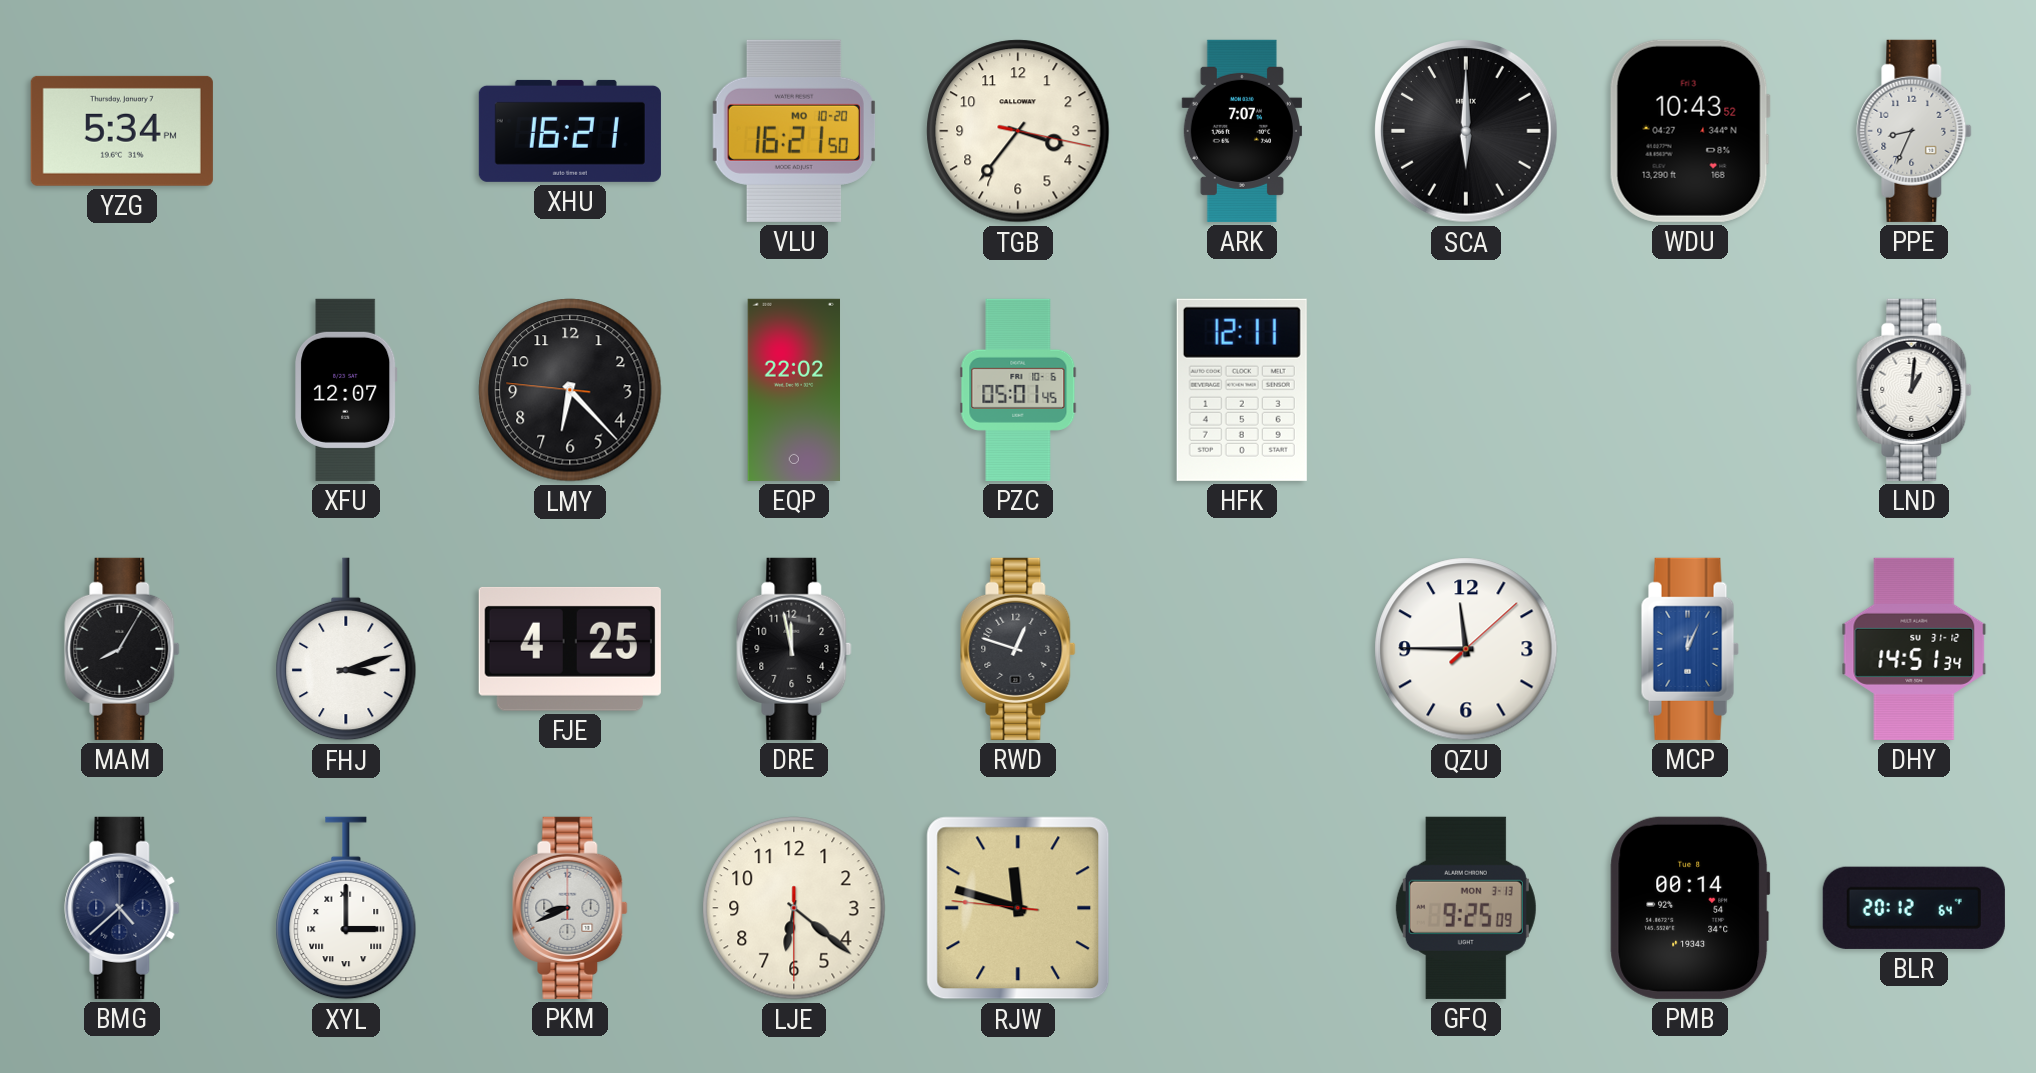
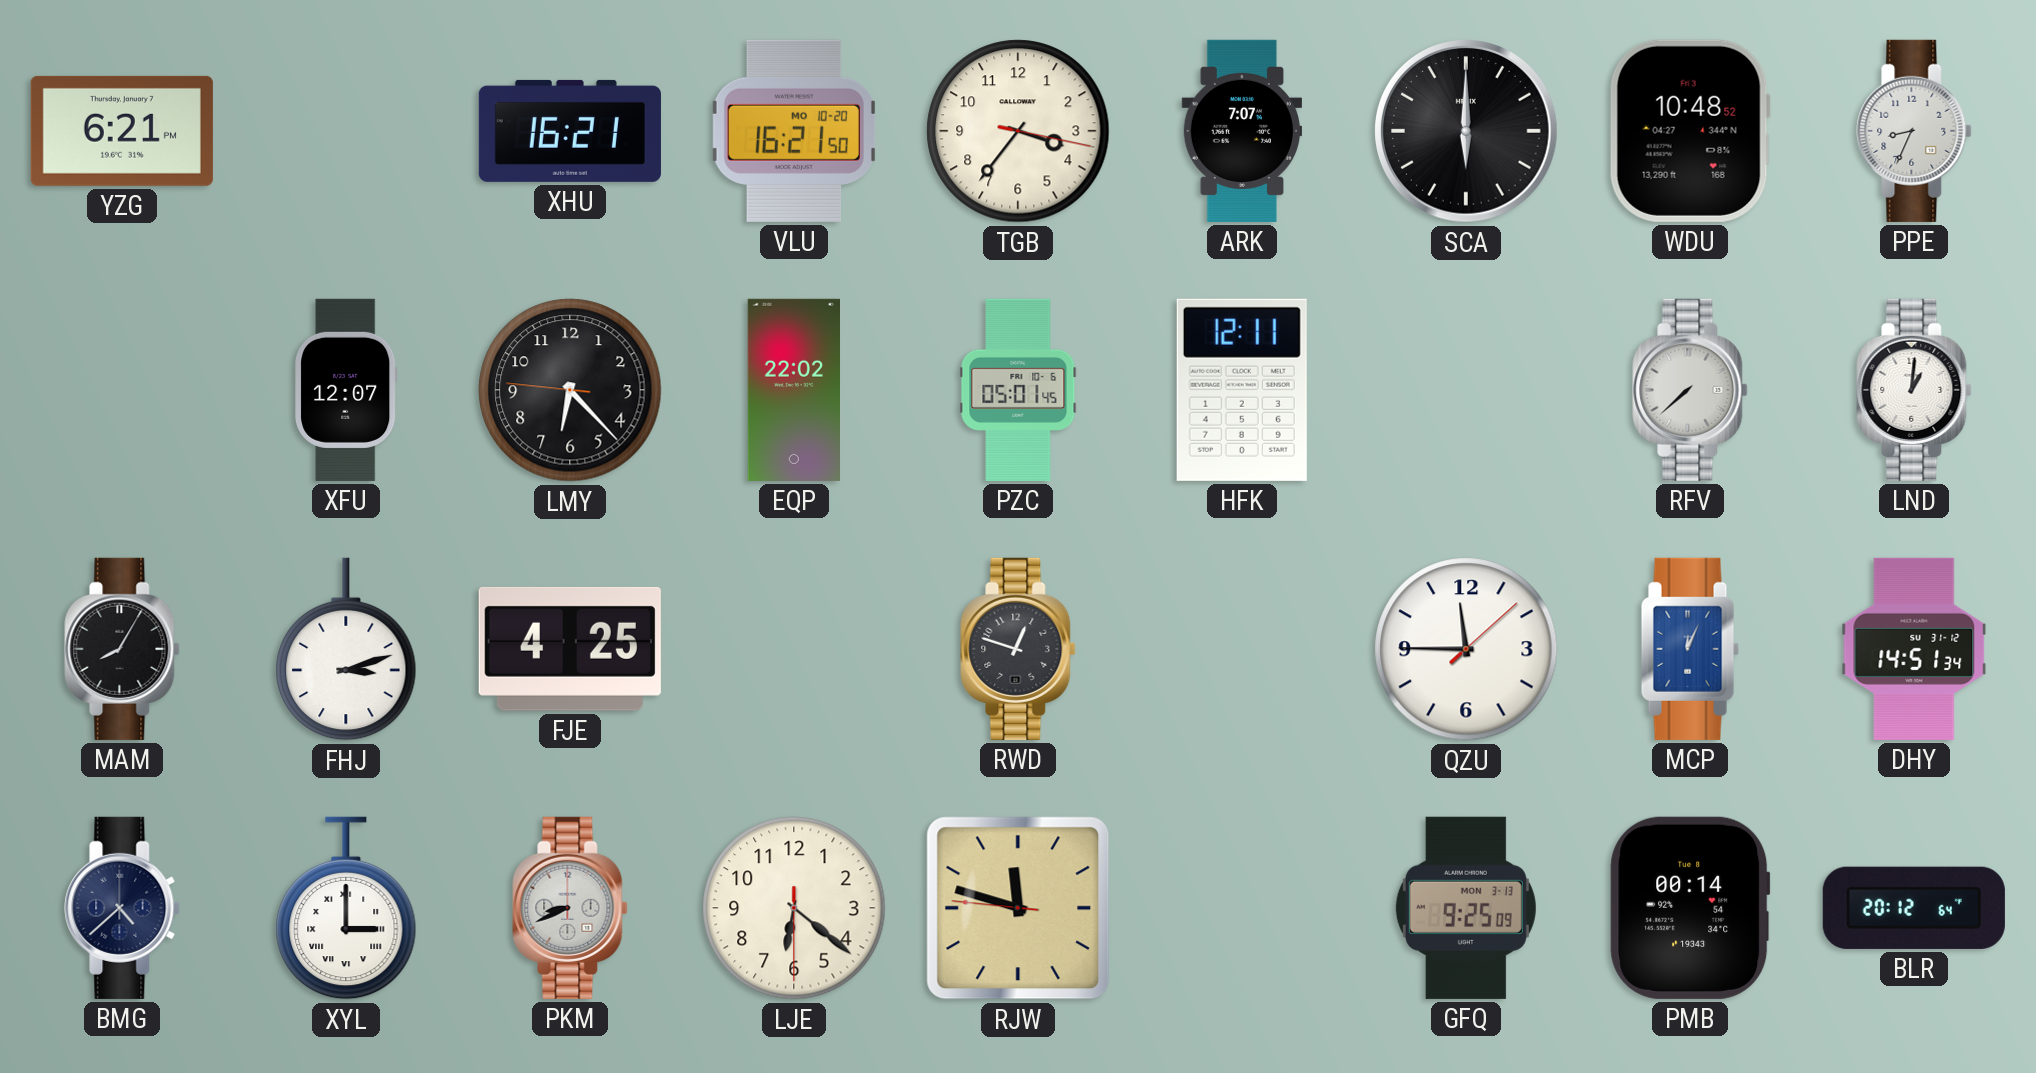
YZG: 5:34 -> 6:21 (122, 131)
WDU: 10:43 -> 10:48 (1690, 131)
RFV: none -> 7:38 (1690, 390)
DRE: 11:58 -> none (794, 649)
